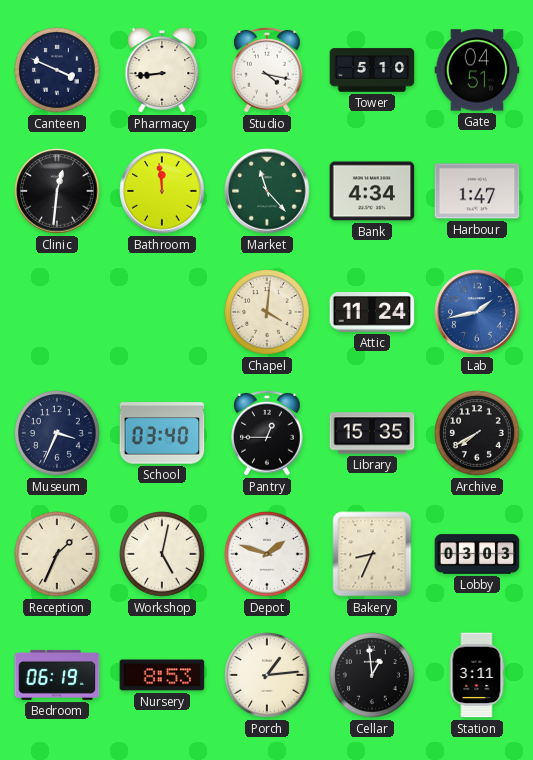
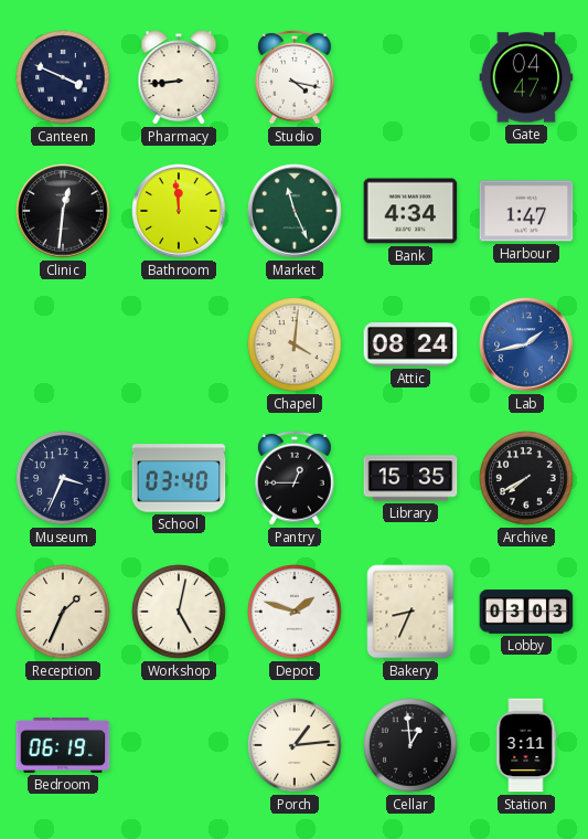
Tower: 5:10 -> none (372, 70)
Gate: 04:51 -> 04:47 (526, 77)
Market: 11:23 -> 11:26 (295, 211)
Attic: 11:24 -> 08:24 (410, 346)
Nursery: 8:53 -> none (162, 675)
